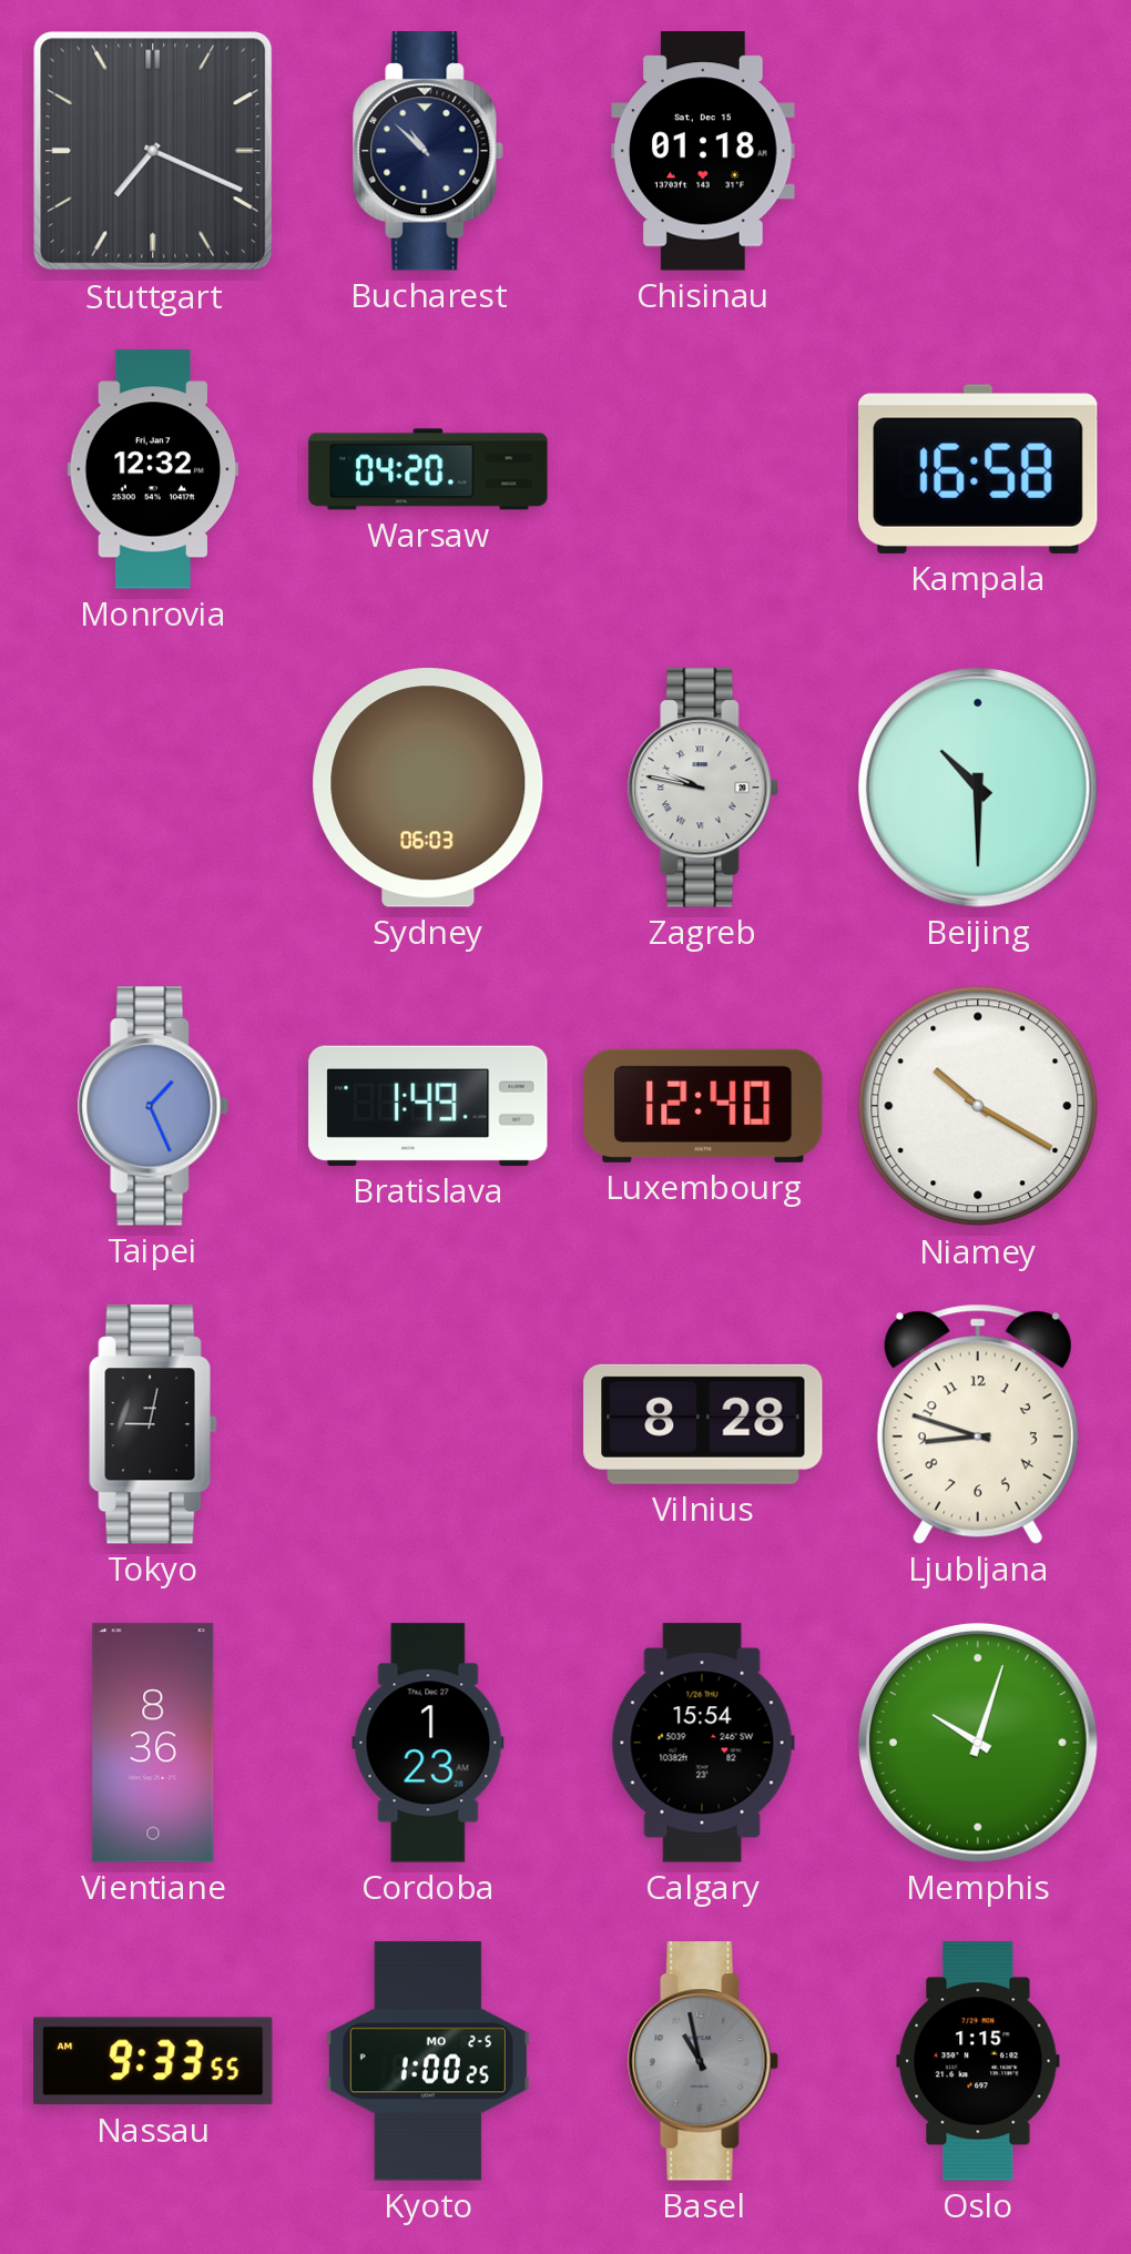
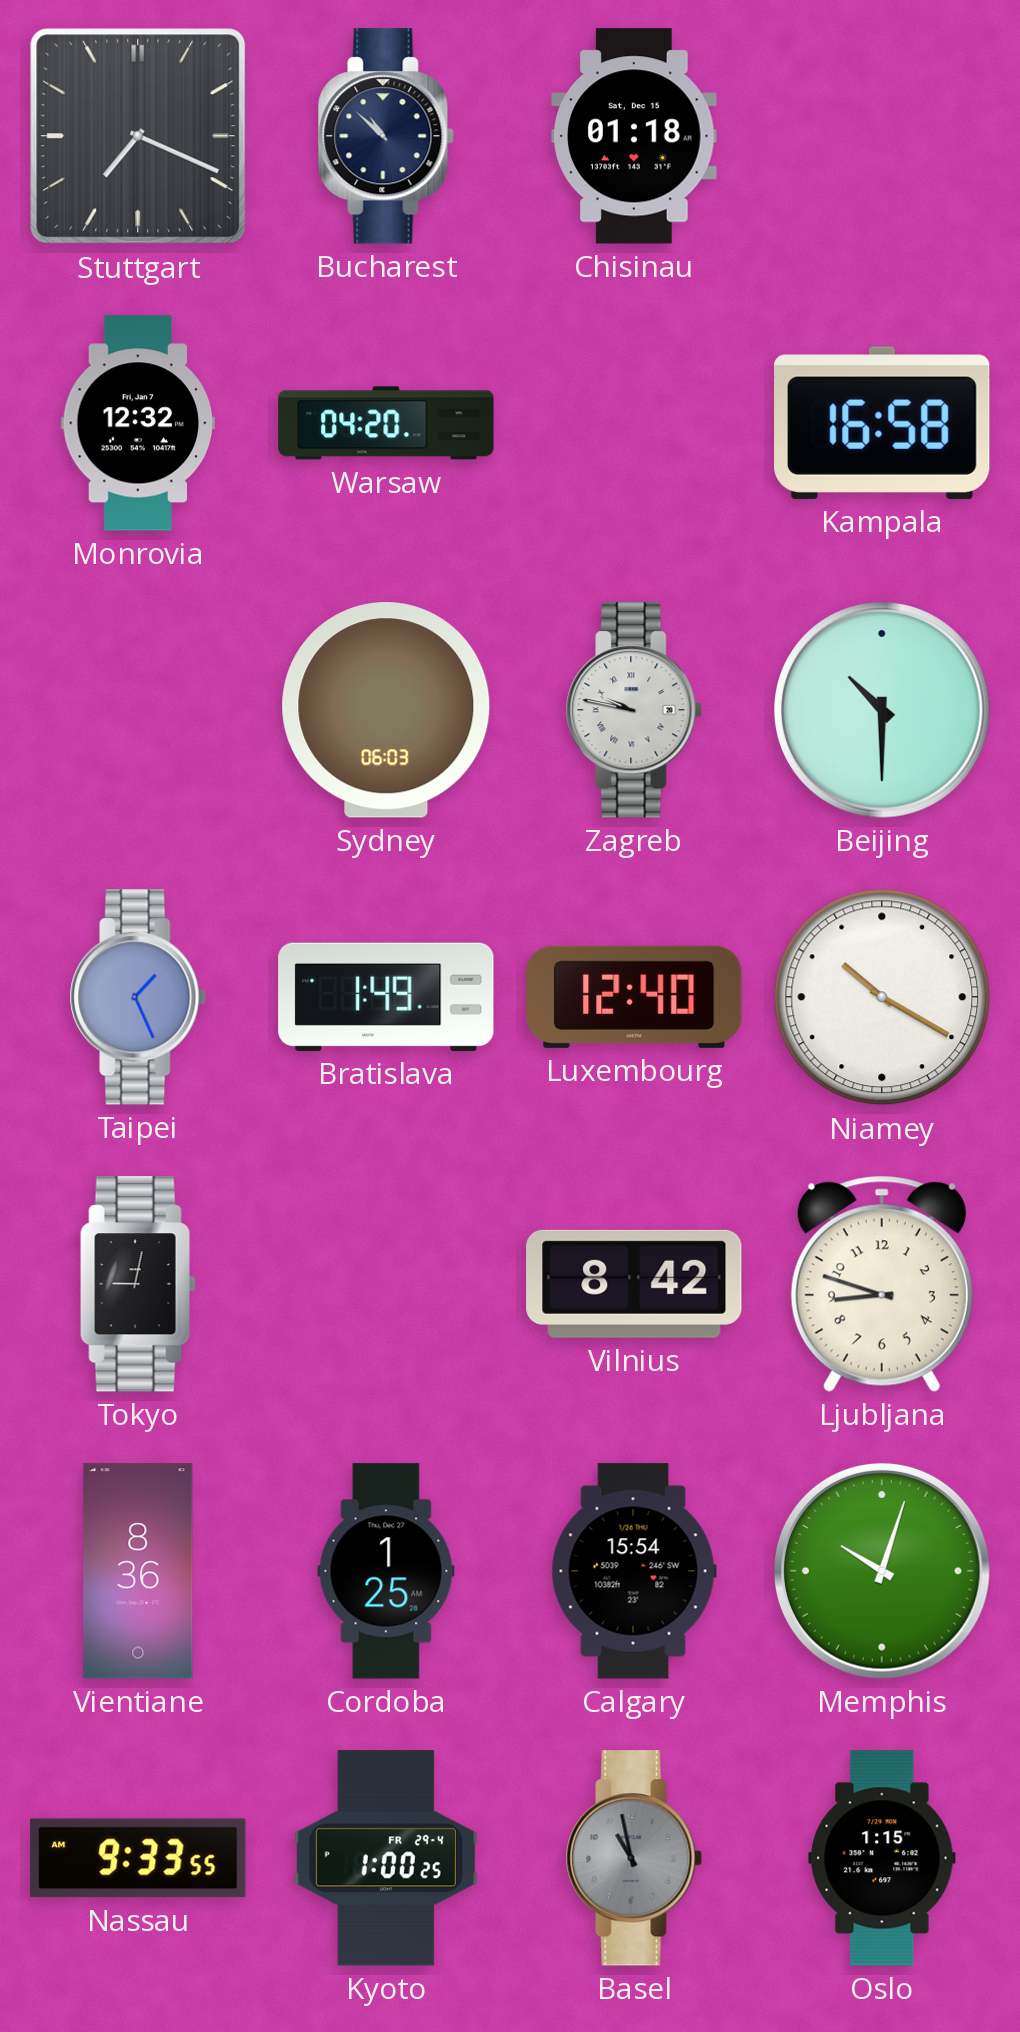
Vilnius: 8:28 -> 8:42 (634, 1284)
Cordoba: 1:23 -> 1:25 (386, 1571)
Kyoto date: MO 2-5 -> FR 29-4 (386, 1858)
